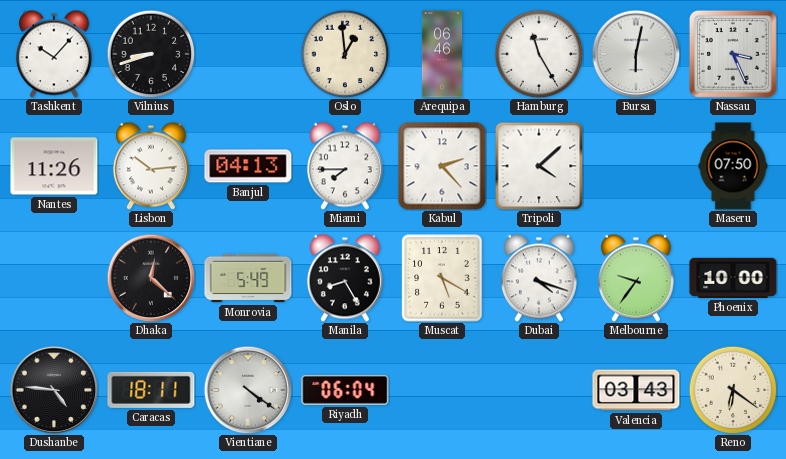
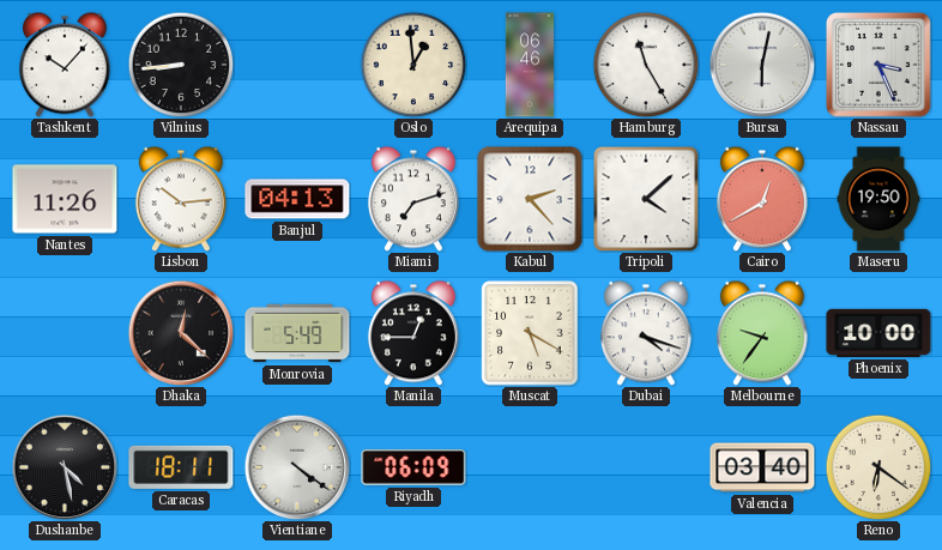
Vilnius: 8:42 -> 8:44 (181, 65)
Miami: 7:45 -> 7:12 (413, 199)
Cairo: none -> 12:40 (762, 199)
Maseru: 07:50 -> 19:50 (878, 199)
Manila: 8:25 -> 12:45 (413, 333)
Dushanbe: 4:46 -> 4:28 (65, 467)
Riyadh: 06:04 -> 06:09 (413, 467)
Valencia: 03:43 -> 03:40 (762, 467)
